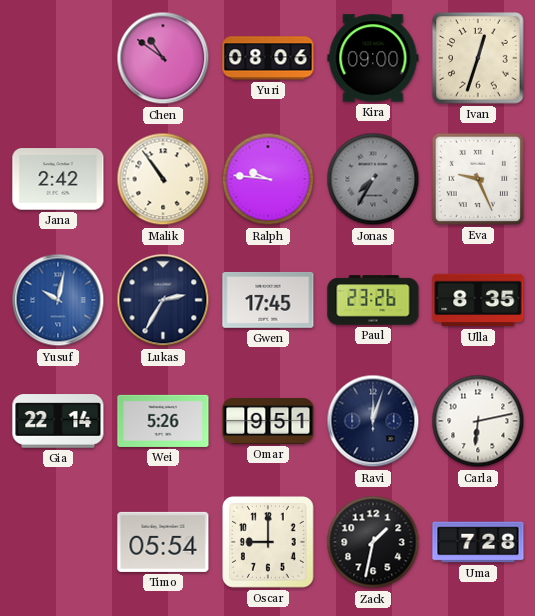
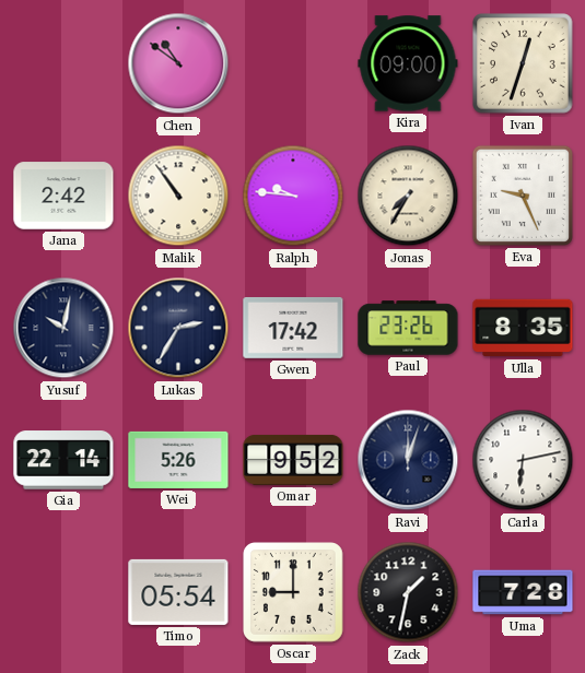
Yuri: 08:06 -> none (268, 58)
Jonas dial: grey -> cream (408, 196)
Yusuf dial: blue -> navy (63, 328)
Gwen: 17:45 -> 17:42 (293, 328)
Omar: 9:51 -> 9:52 (293, 460)
